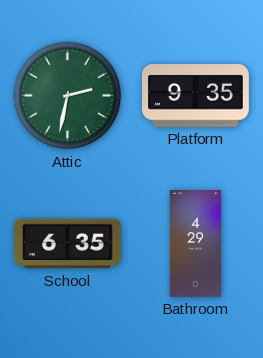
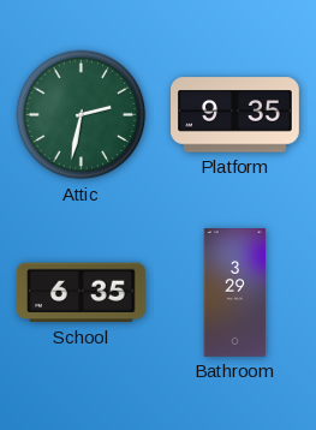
Bathroom: 4:29 -> 3:29 (235, 293)
